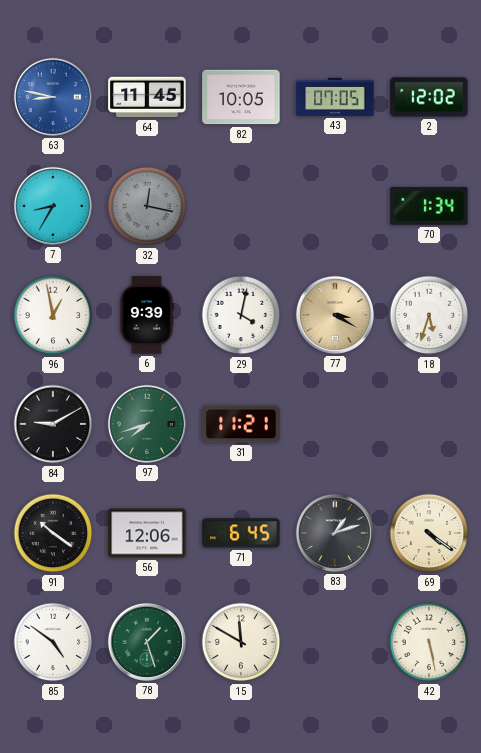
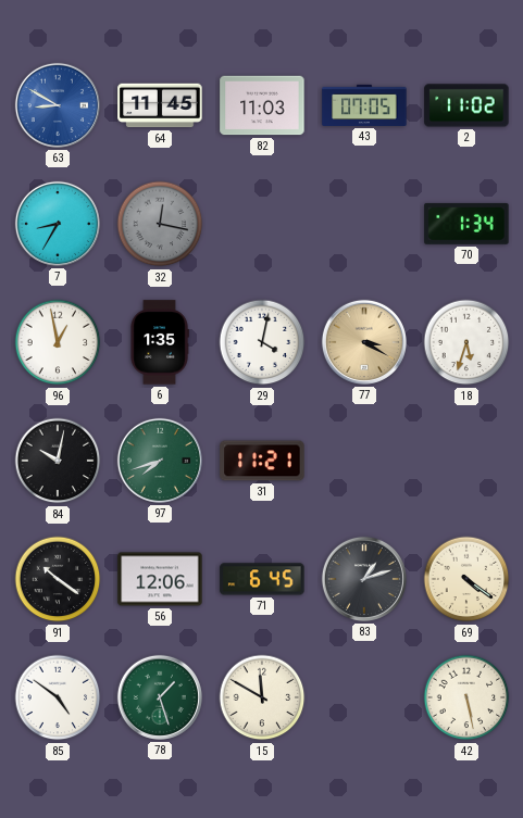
63: 8:47 -> 8:50 (58, 105)
82: 10:05 -> 11:03 (262, 105)
2: 12:02 -> 11:02 (466, 105)
6: 9:39 -> 1:35 (160, 342)
84: 9:10 -> 10:02 (58, 461)
